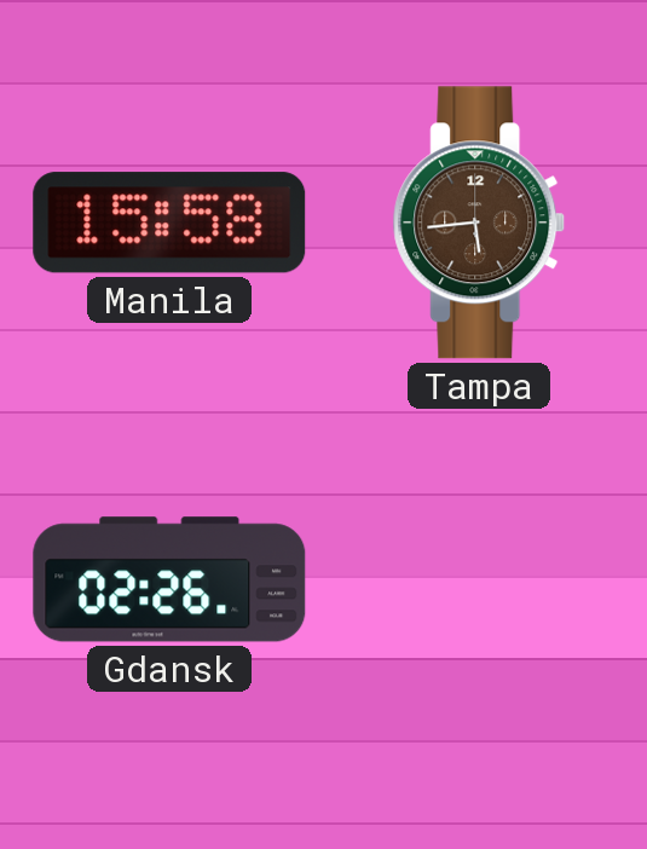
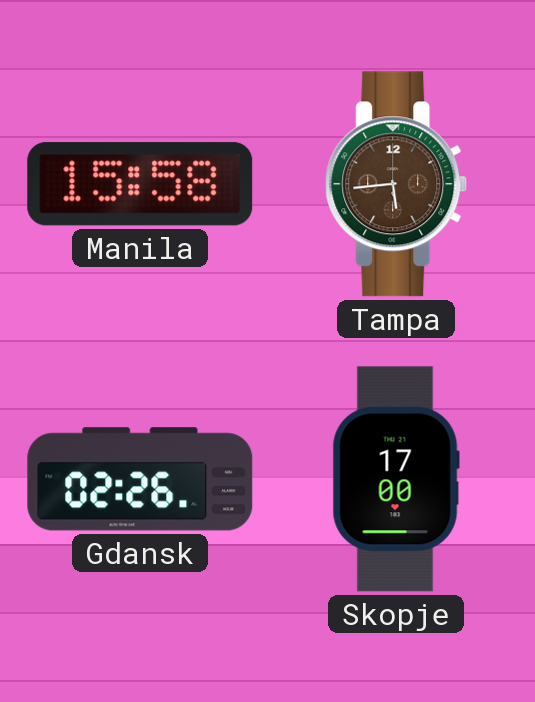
Skopje: none -> 17:00 (396, 479)
